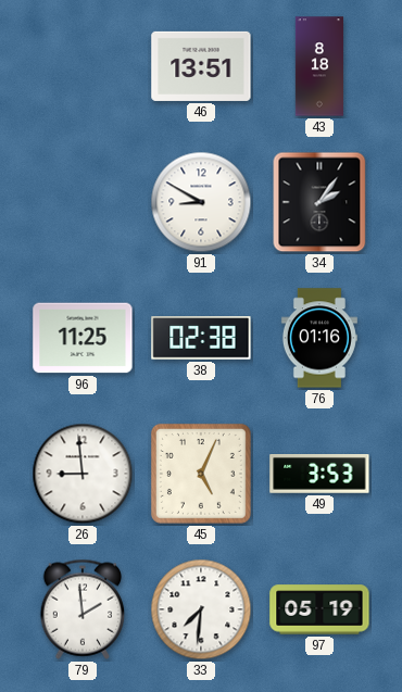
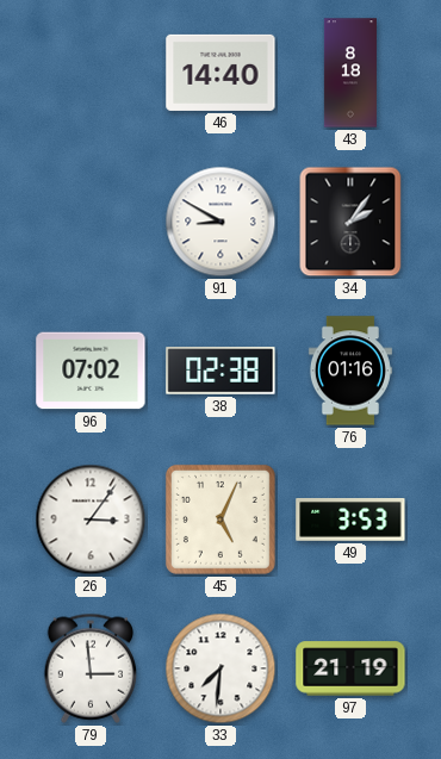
46: 13:51 -> 14:40 (220, 73)
96: 11:25 -> 07:02 (91, 371)
26: 8:59 -> 3:06 (91, 520)
79: 1:59 -> 2:59 (91, 668)
97: 05:19 -> 21:19 (350, 668)
